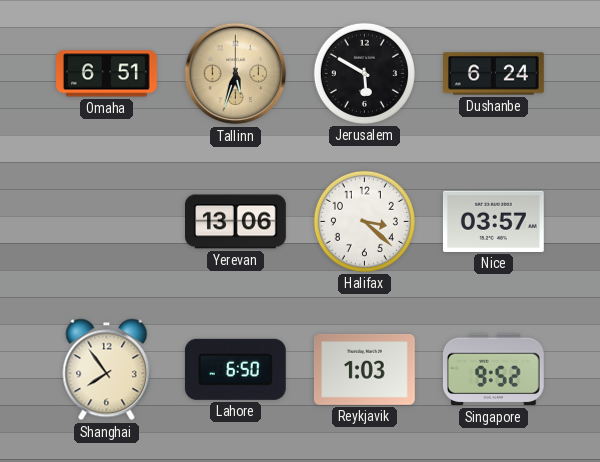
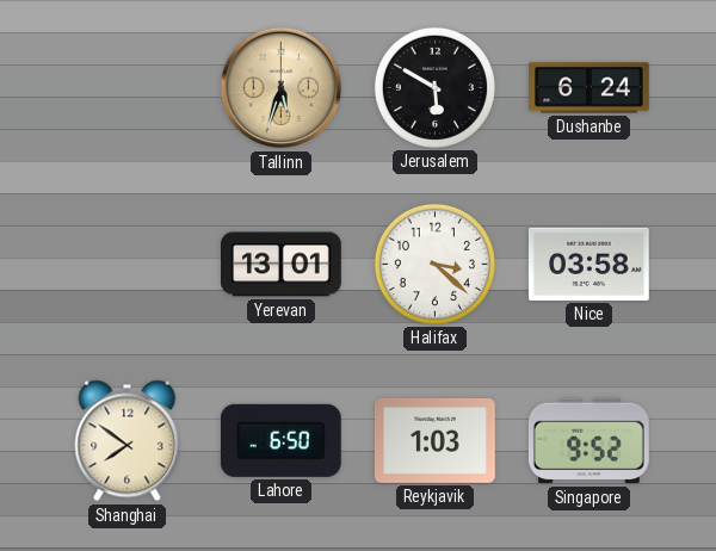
Omaha: 6:51 -> none (107, 74)
Yerevan: 13:06 -> 13:01 (282, 265)
Nice: 03:57 -> 03:58 (588, 264)
Shanghai: 7:54 -> 7:51 (128, 441)
